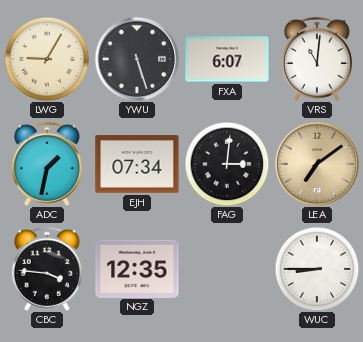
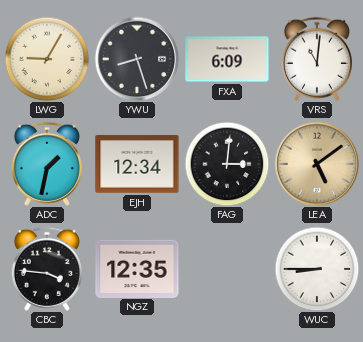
YWU: 5:27 -> 8:27 (137, 59)
FXA: 6:07 -> 6:09 (227, 59)
EJH: 07:34 -> 12:34 (137, 164)
LEA: 7:09 -> 5:09 (317, 164)
